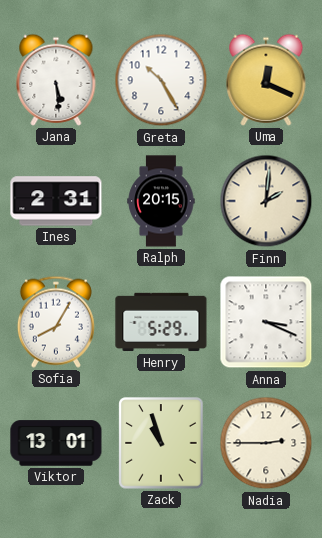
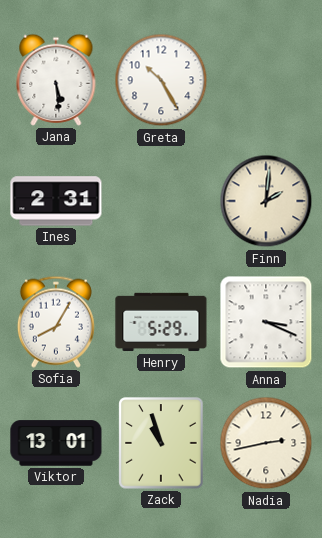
Uma: 12:19 -> none (266, 80)
Ralph: 20:15 -> none (161, 201)
Nadia: 2:45 -> 2:43 (266, 443)
